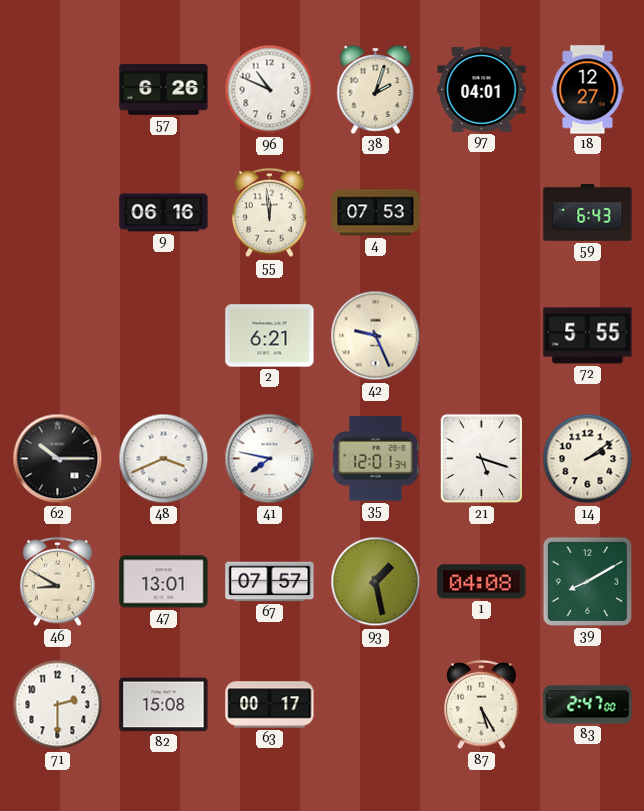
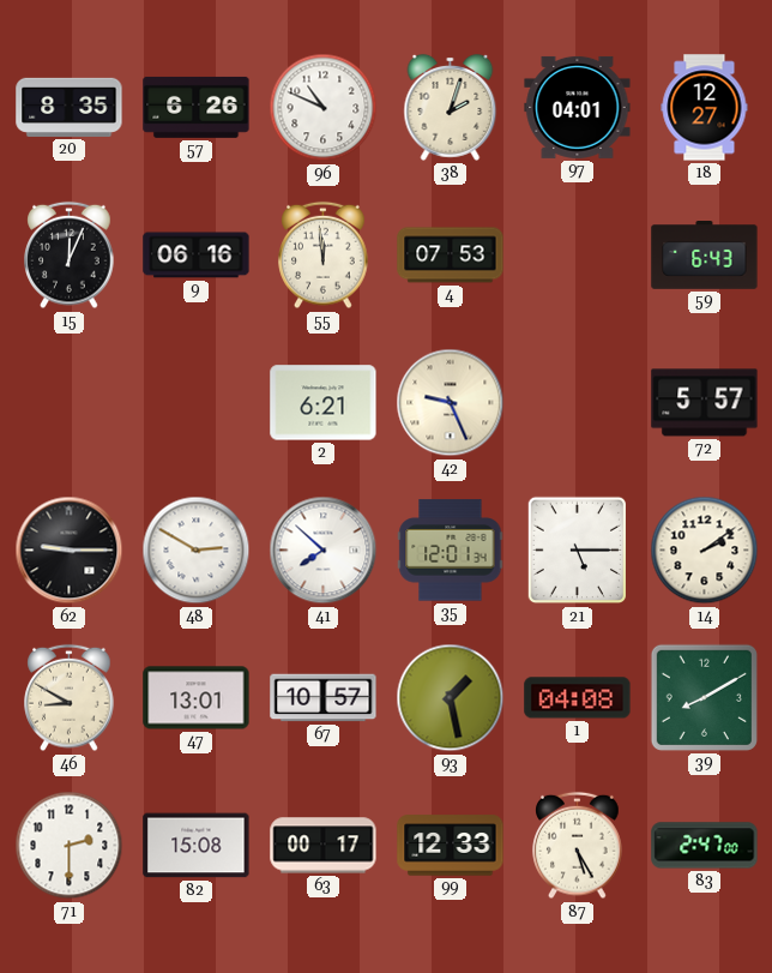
20: none -> 8:35 (70, 107)
15: none -> 12:04 (70, 256)
72: 5:55 -> 5:57 (705, 403)
62: 10:15 -> 9:15 (70, 551)
48: 3:41 -> 2:50 (197, 551)
41: 7:47 -> 7:52 (324, 551)
21: 5:18 -> 5:15 (577, 551)
67: 07:57 -> 10:57 (324, 698)
99: none -> 12:33 (451, 846)
